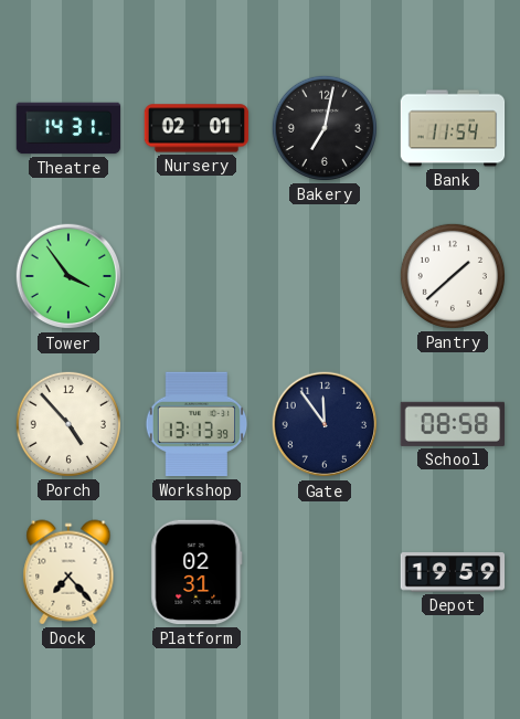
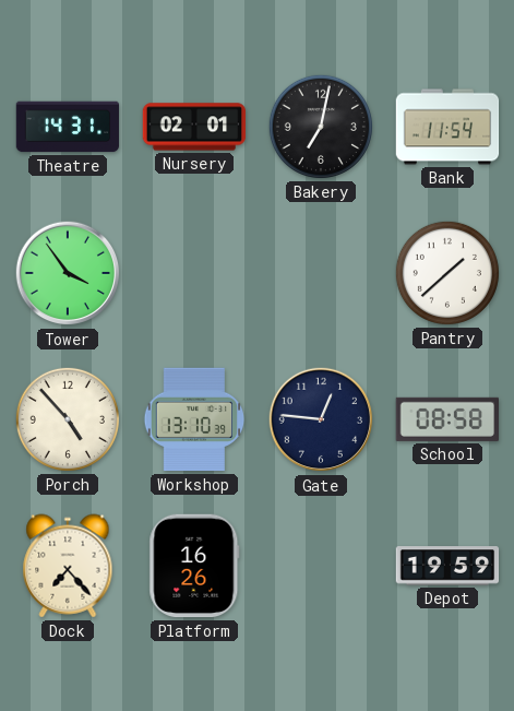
Workshop: 13:13 -> 13:10 (194, 419)
Gate: 11:54 -> 12:46 (321, 419)
Platform: 02:31 -> 16:26 (194, 566)
